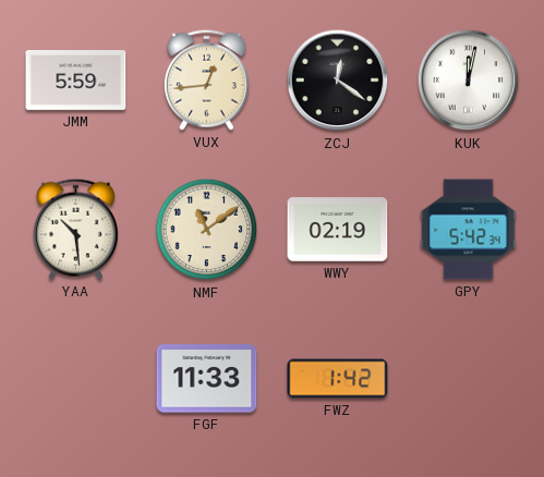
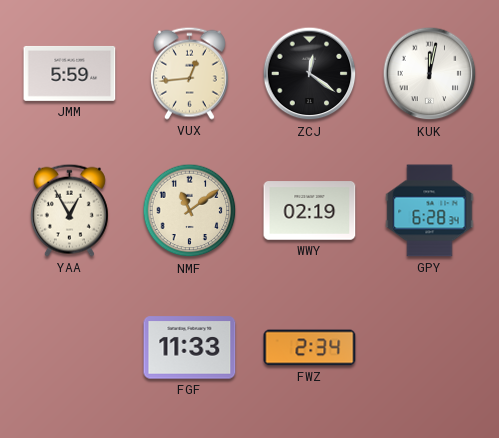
YAA: 10:29 -> 12:55 (69, 210)
GPY: 5:42 -> 6:28 (430, 211)
FWZ: 1:42 -> 2:34 (310, 348)
